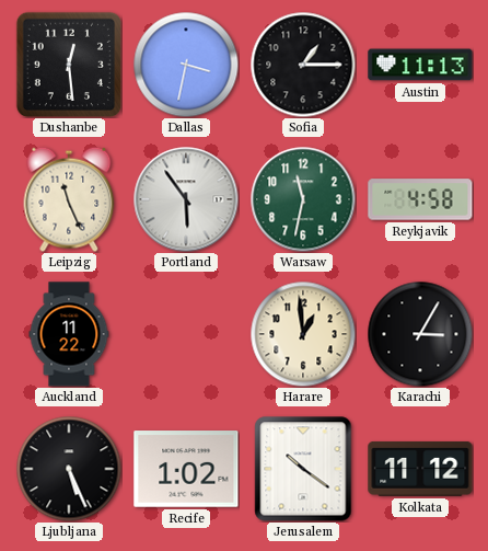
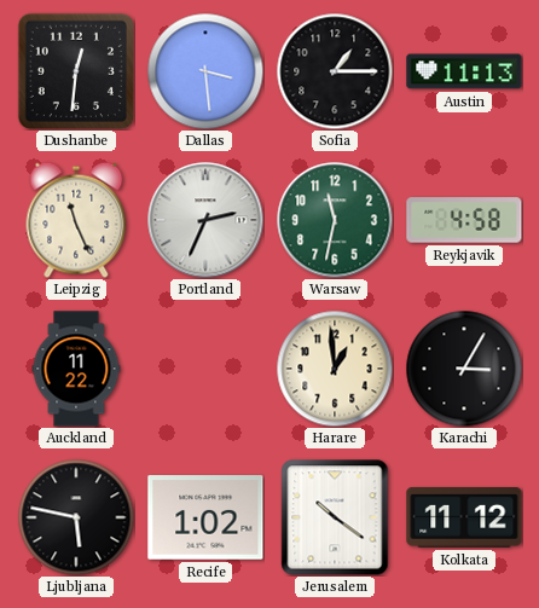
Dushanbe: 12:29 -> 12:31 (76, 71)
Dallas: 3:32 -> 3:29 (205, 71)
Portland: 5:54 -> 2:34 (205, 220)
Ljubljana: 5:26 -> 5:47 (76, 517)
